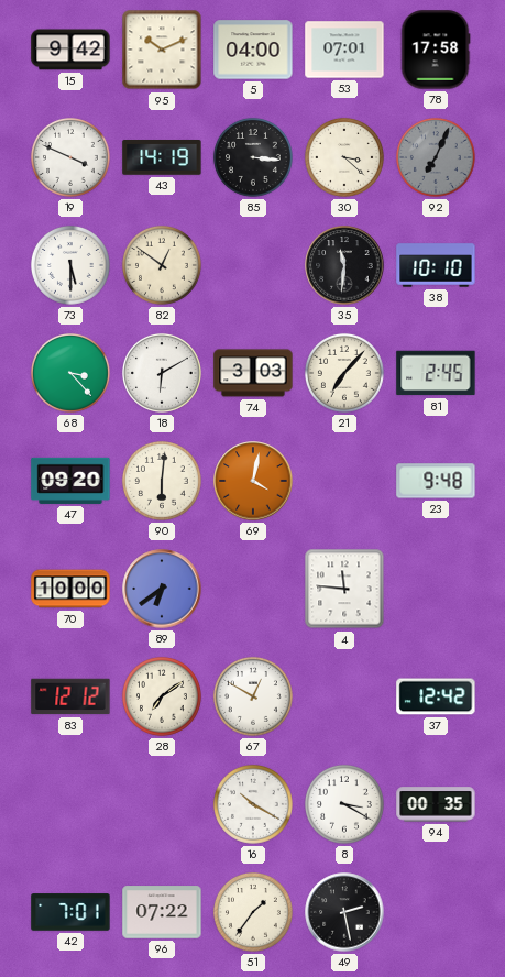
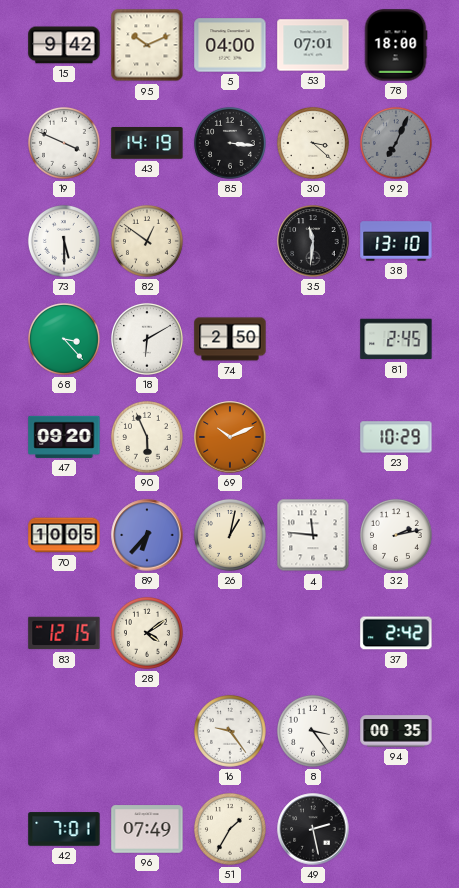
78: 17:58 -> 18:00 (396, 45)
38: 10:10 -> 13:10 (396, 241)
74: 3:03 -> 2:50 (230, 339)
21: 7:07 -> none (344, 373)
90: 6:01 -> 5:56 (147, 437)
69: 4:02 -> 10:11 (230, 437)
23: 9:48 -> 10:29 (396, 437)
70: 10:00 -> 10:05 (64, 535)
89: 6:39 -> 6:37 (147, 535)
26: none -> 1:02 (230, 535)
32: none -> 2:13 (396, 535)
83: 12:12 -> 12:15 (64, 633)
28: 7:09 -> 4:09 (147, 633)
67: 12:50 -> none (253, 696)
37: 12:42 -> 2:42 (396, 633)
16: 10:20 -> 9:24 (230, 731)
8: 3:20 -> 3:24 (313, 731)
96: 07:22 -> 07:49 (147, 829)
51: 1:36 -> 1:35 (230, 829)
